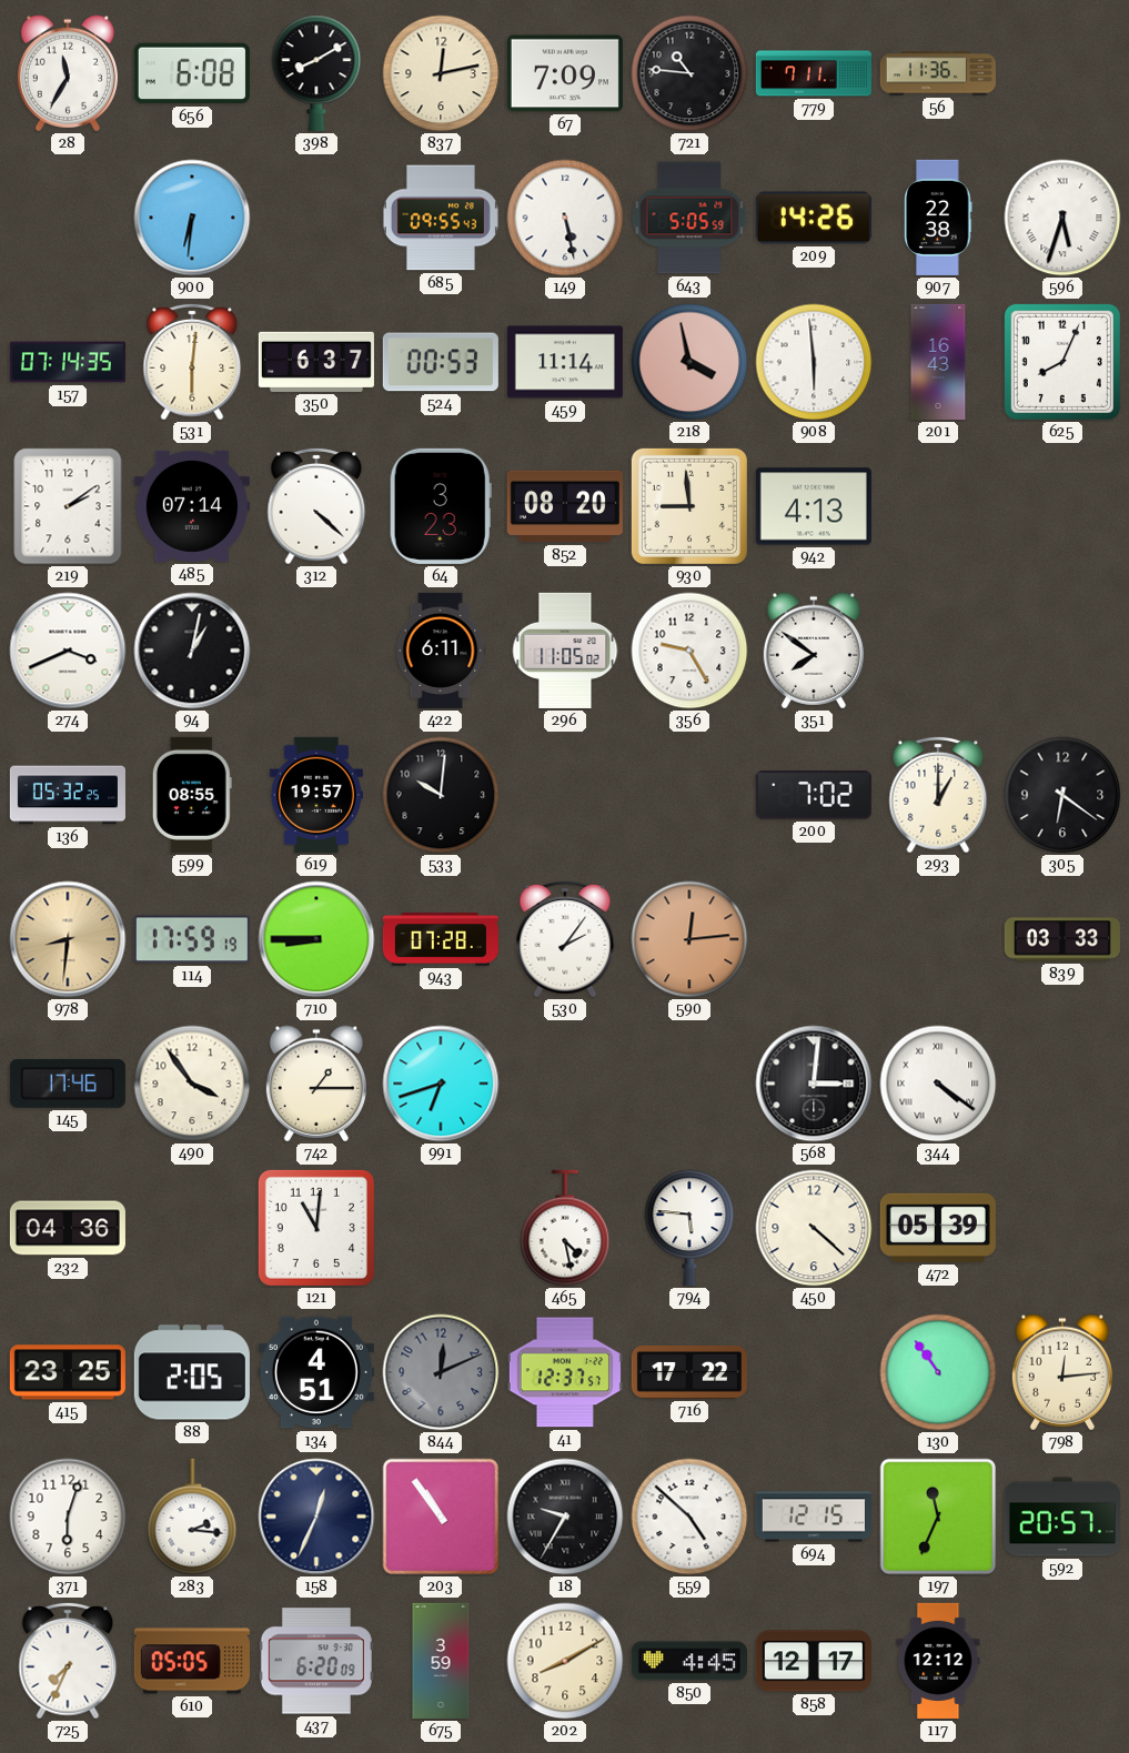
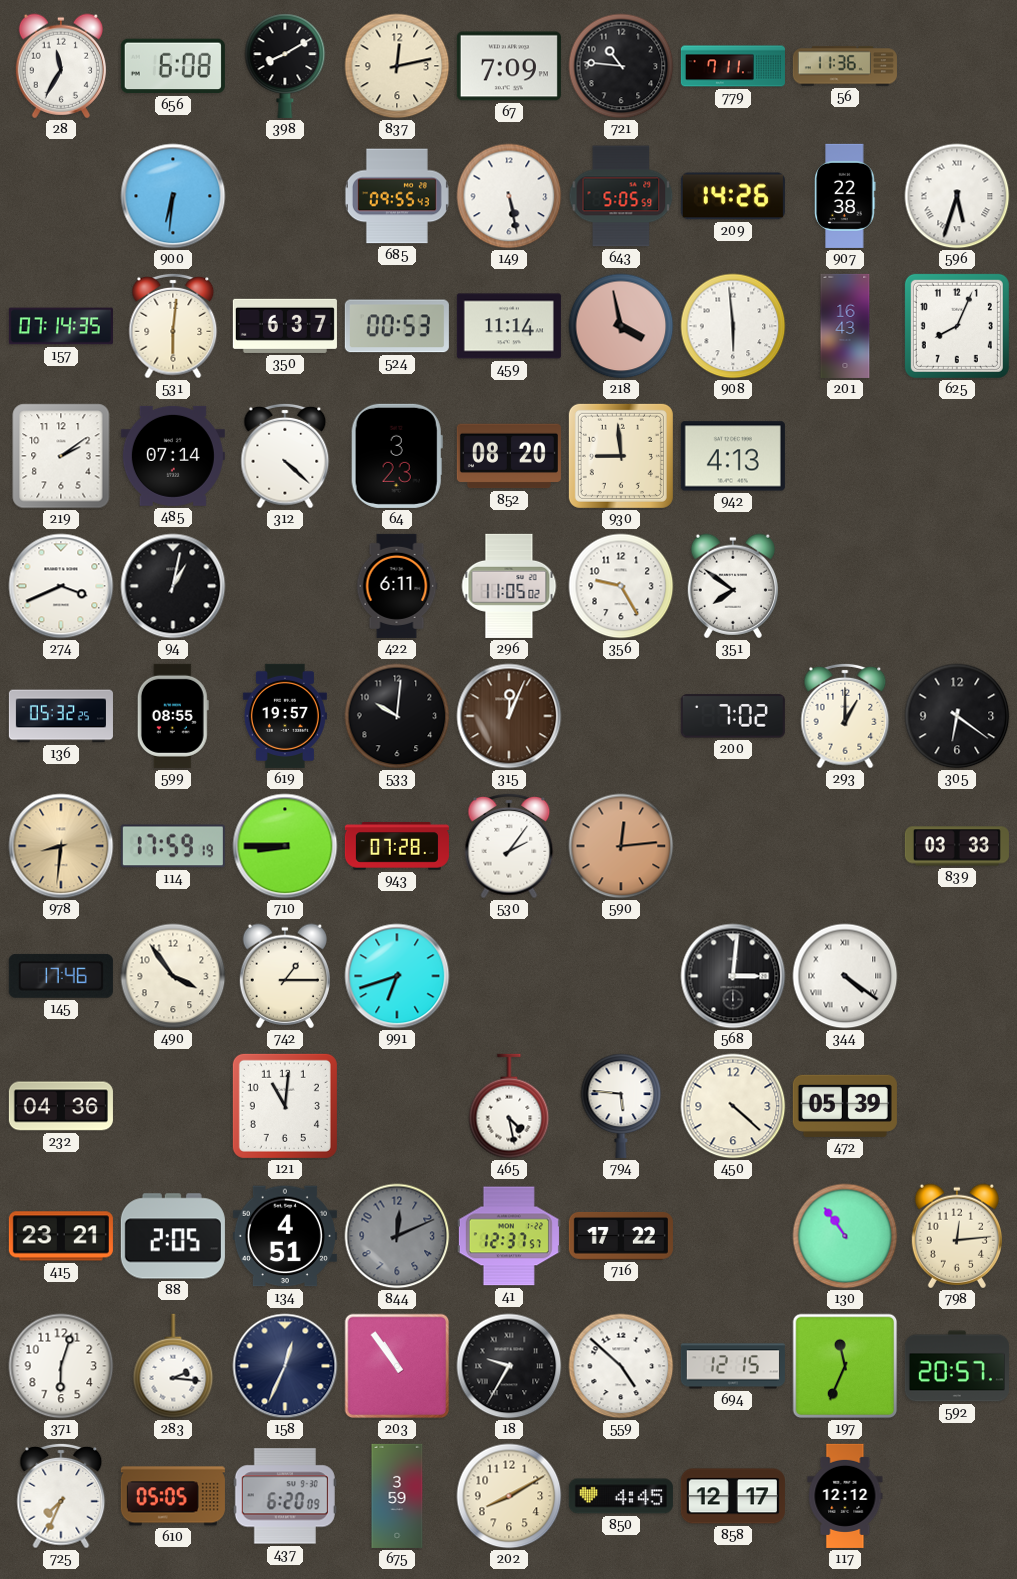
315: none -> 12:04 (509, 716)
415: 23:25 -> 23:21 (61, 1236)
